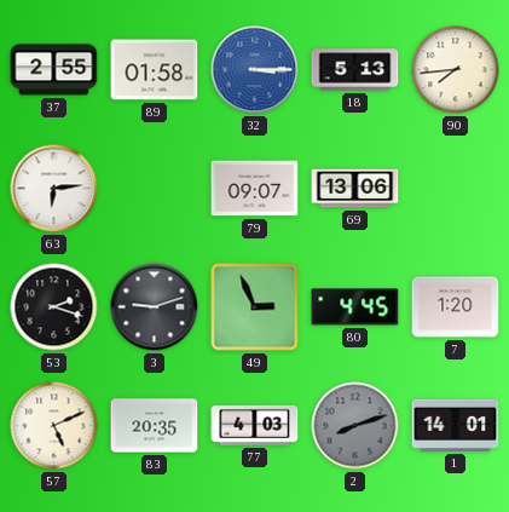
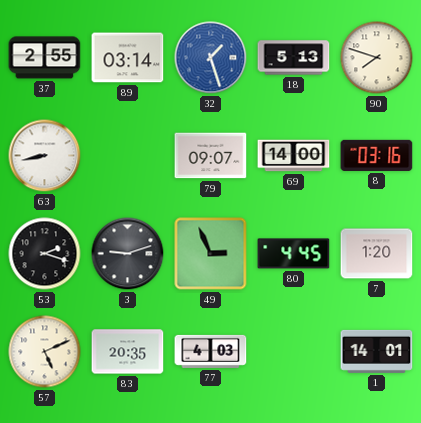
89: 01:58 -> 03:14 (128, 58)
32: 3:15 -> 1:27 (211, 58)
90: 7:44 -> 7:48 (377, 58)
63: 6:14 -> 8:43 (45, 156)
69: 13:06 -> 14:00 (294, 156)
8: none -> 03:16 (377, 155)
2: 8:12 -> none (355, 426)
